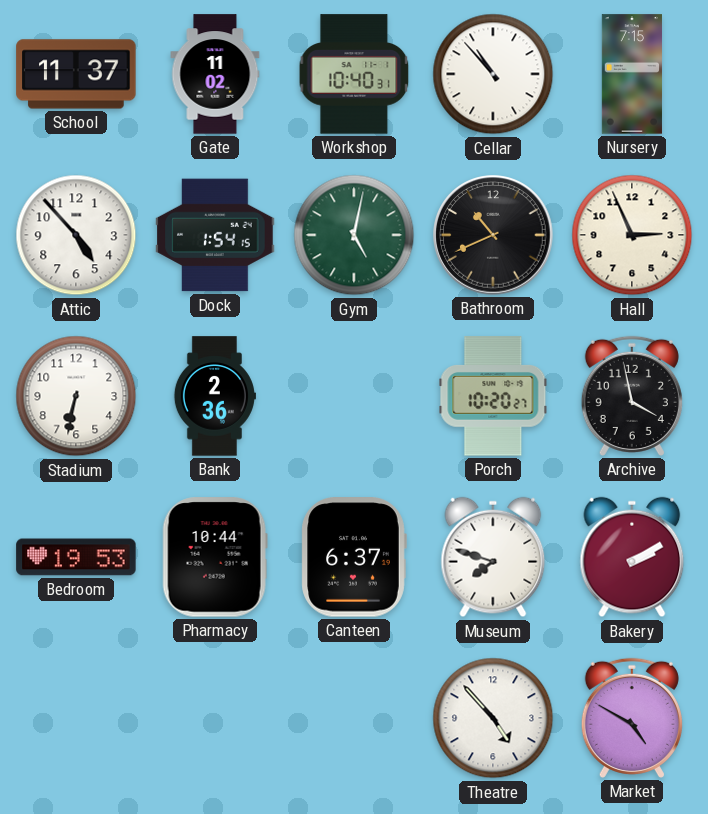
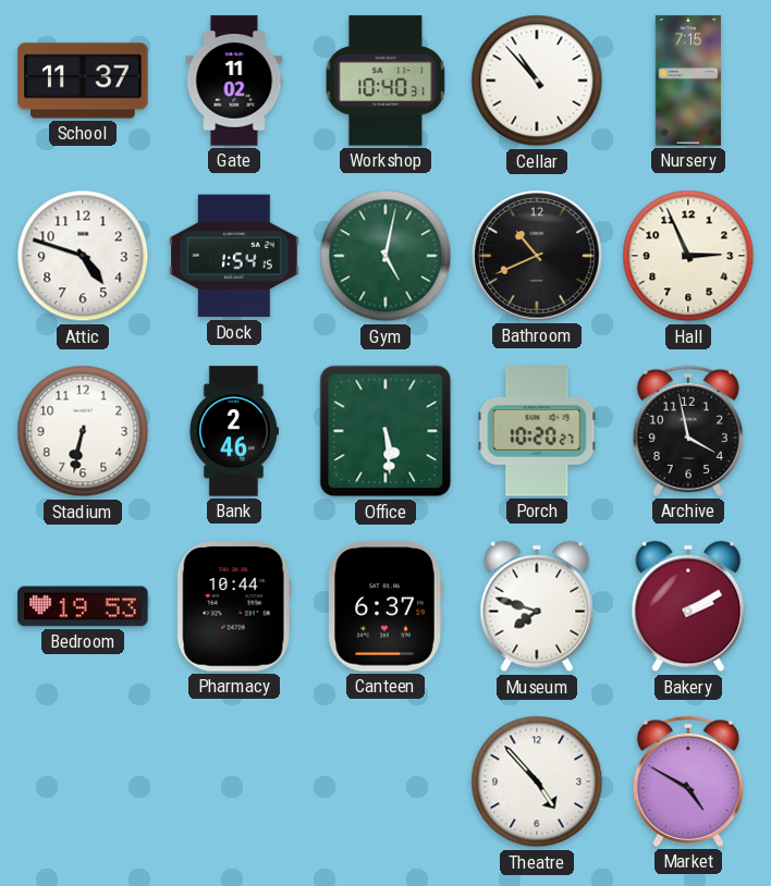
Attic: 4:53 -> 4:48 (83, 256)
Bank: 2:36 -> 2:46 (233, 431)
Office: none -> 5:29 (385, 431)
